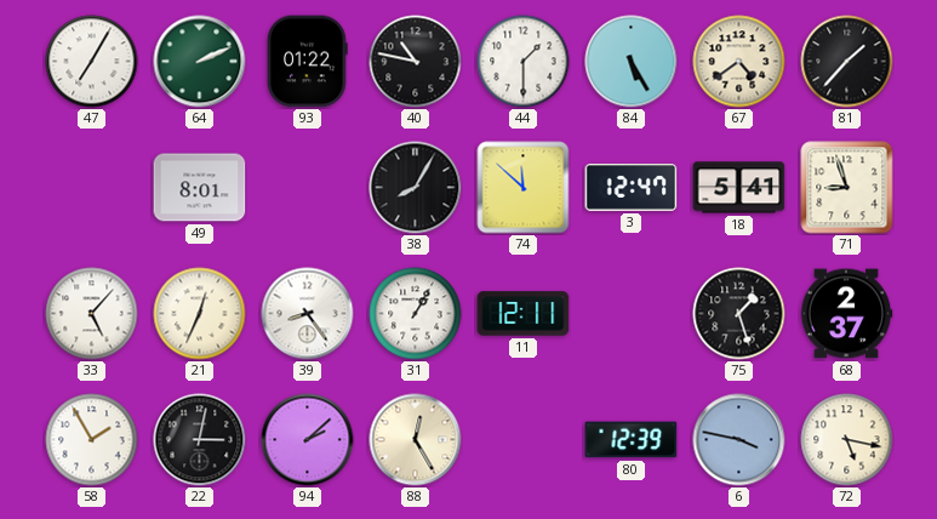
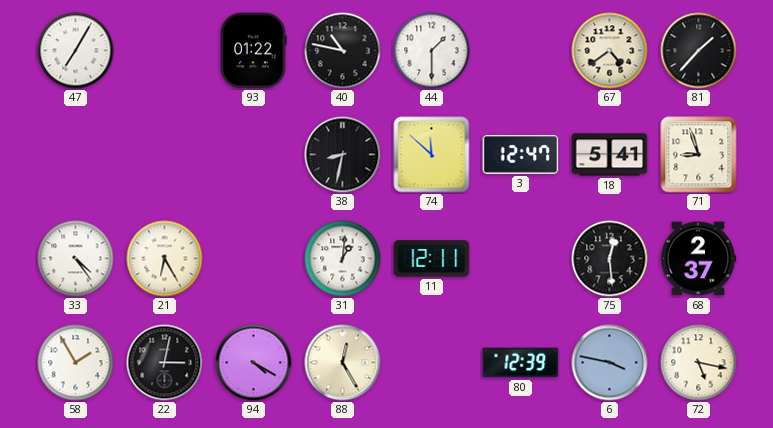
64: 2:11 -> none (200, 62)
84: 5:25 -> none (632, 62)
49: 8:01 -> none (200, 188)
38: 8:05 -> 8:32 (343, 155)
33: 5:07 -> 4:24 (76, 259)
21: 12:34 -> 6:25 (165, 259)
39: 8:24 -> none (308, 314)
31: 1:05 -> 1:01 (343, 259)
75: 1:27 -> 12:29 (610, 259)
94: 2:08 -> 4:20 (254, 363)
